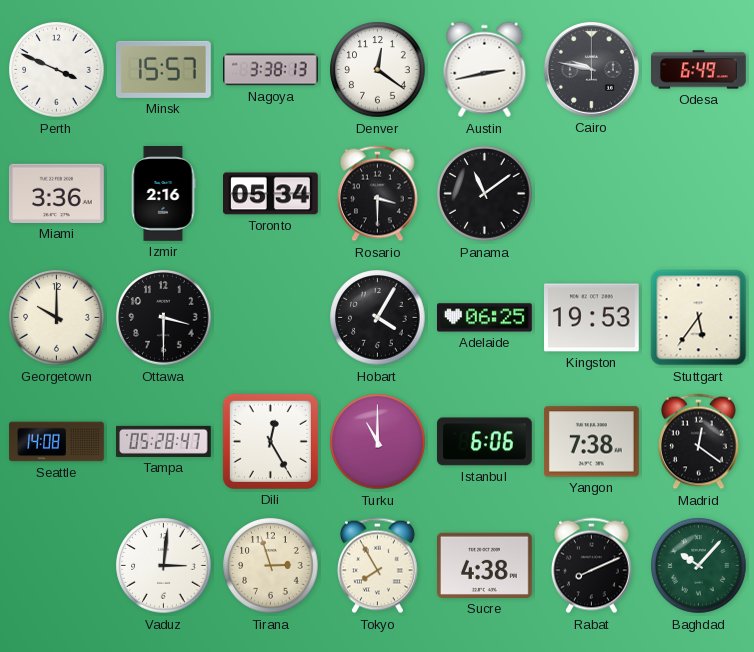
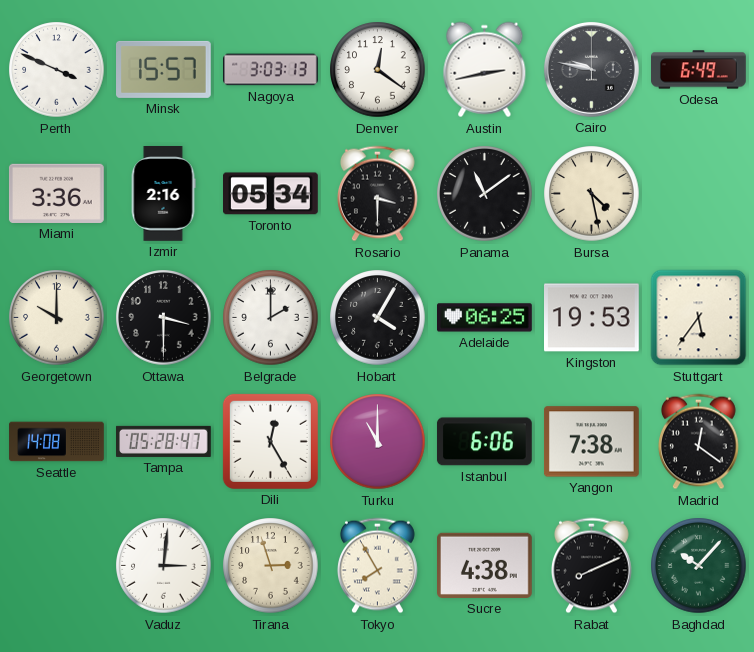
Nagoya: 3:38 -> 3:03 (271, 70)
Bursa: none -> 4:28 (592, 194)
Belgrade: none -> 2:00 (271, 318)
